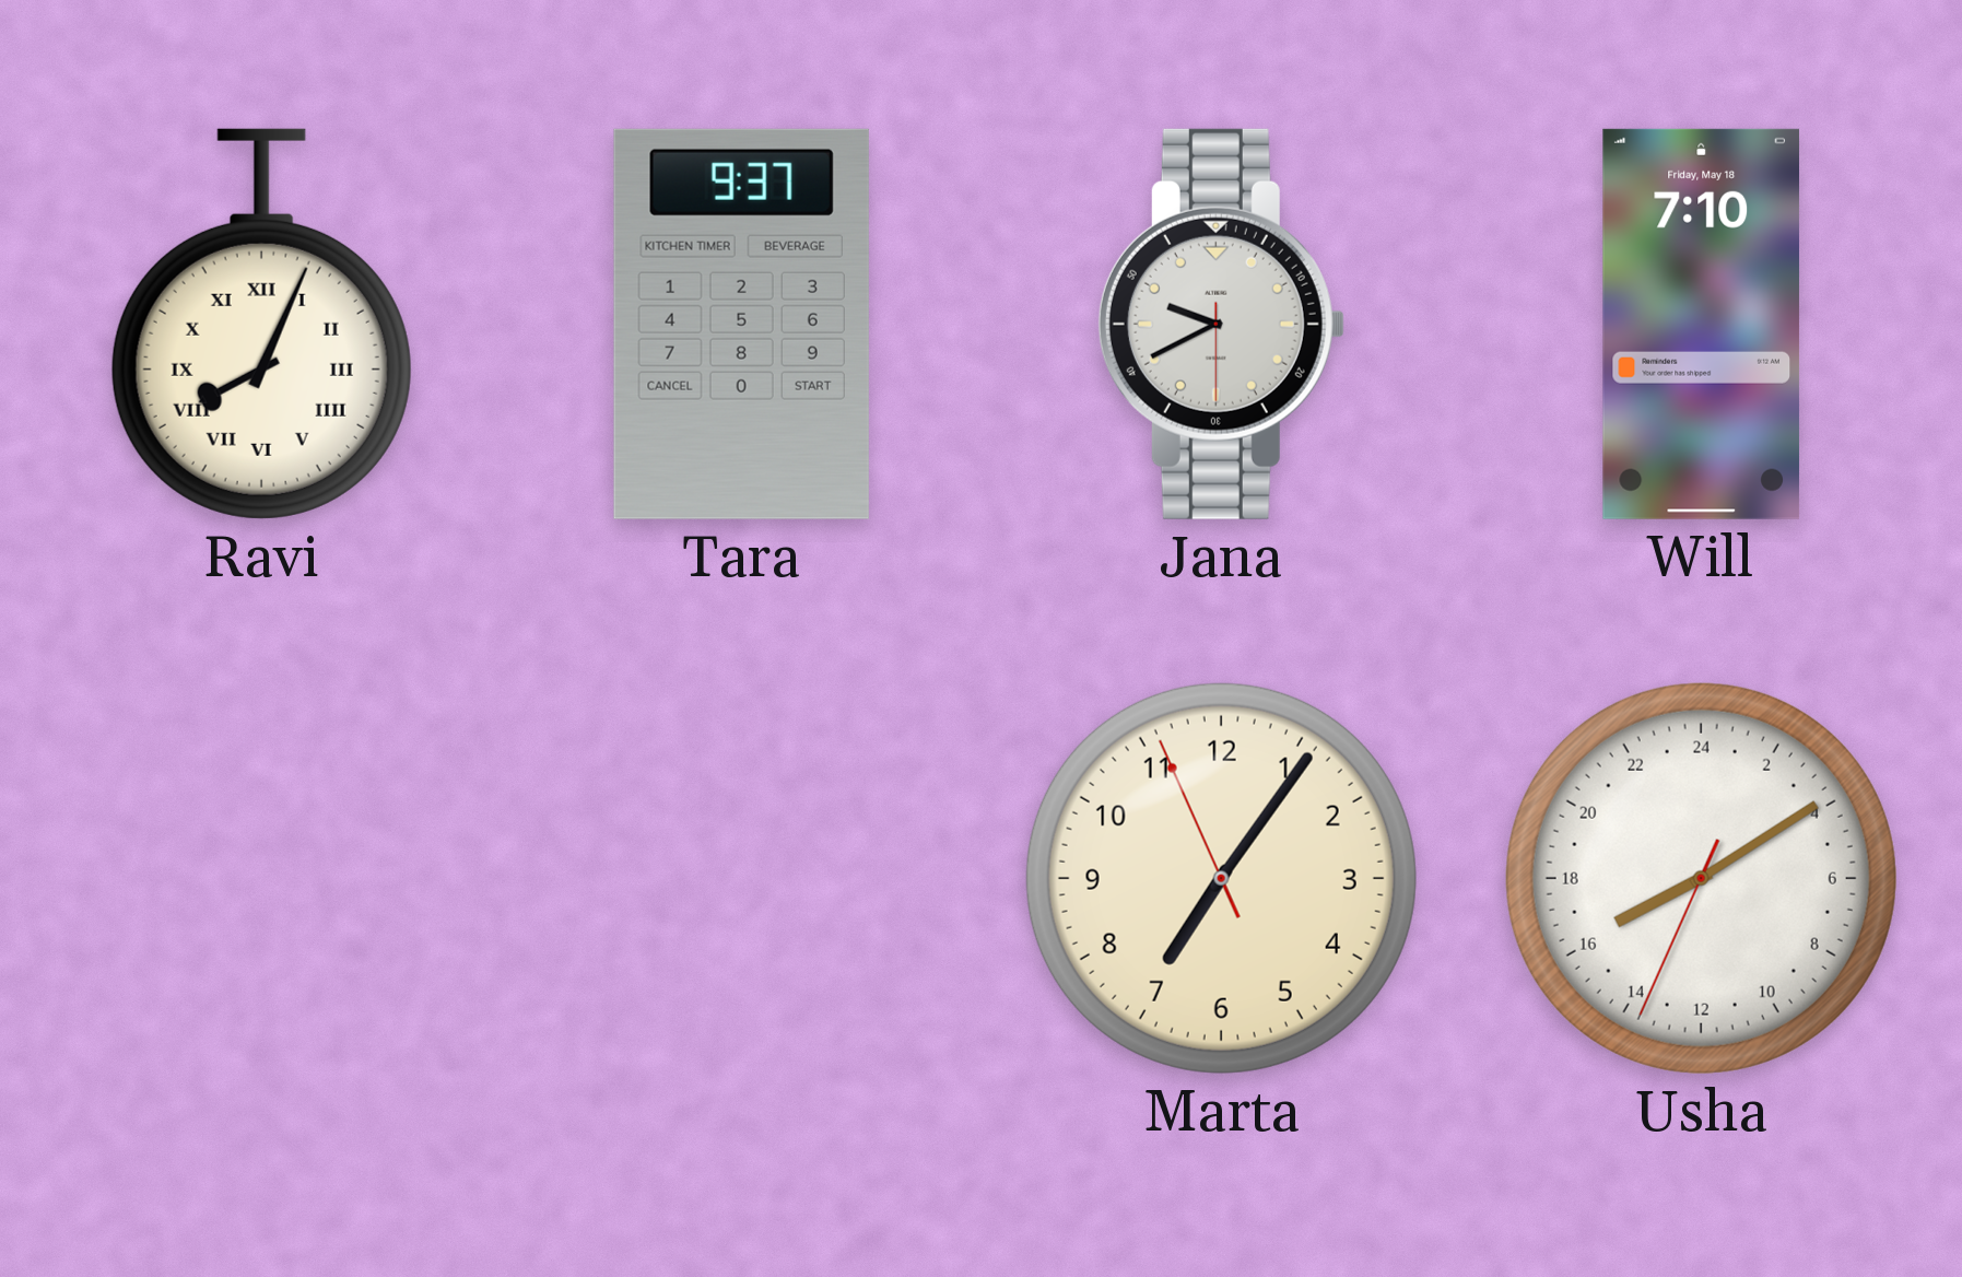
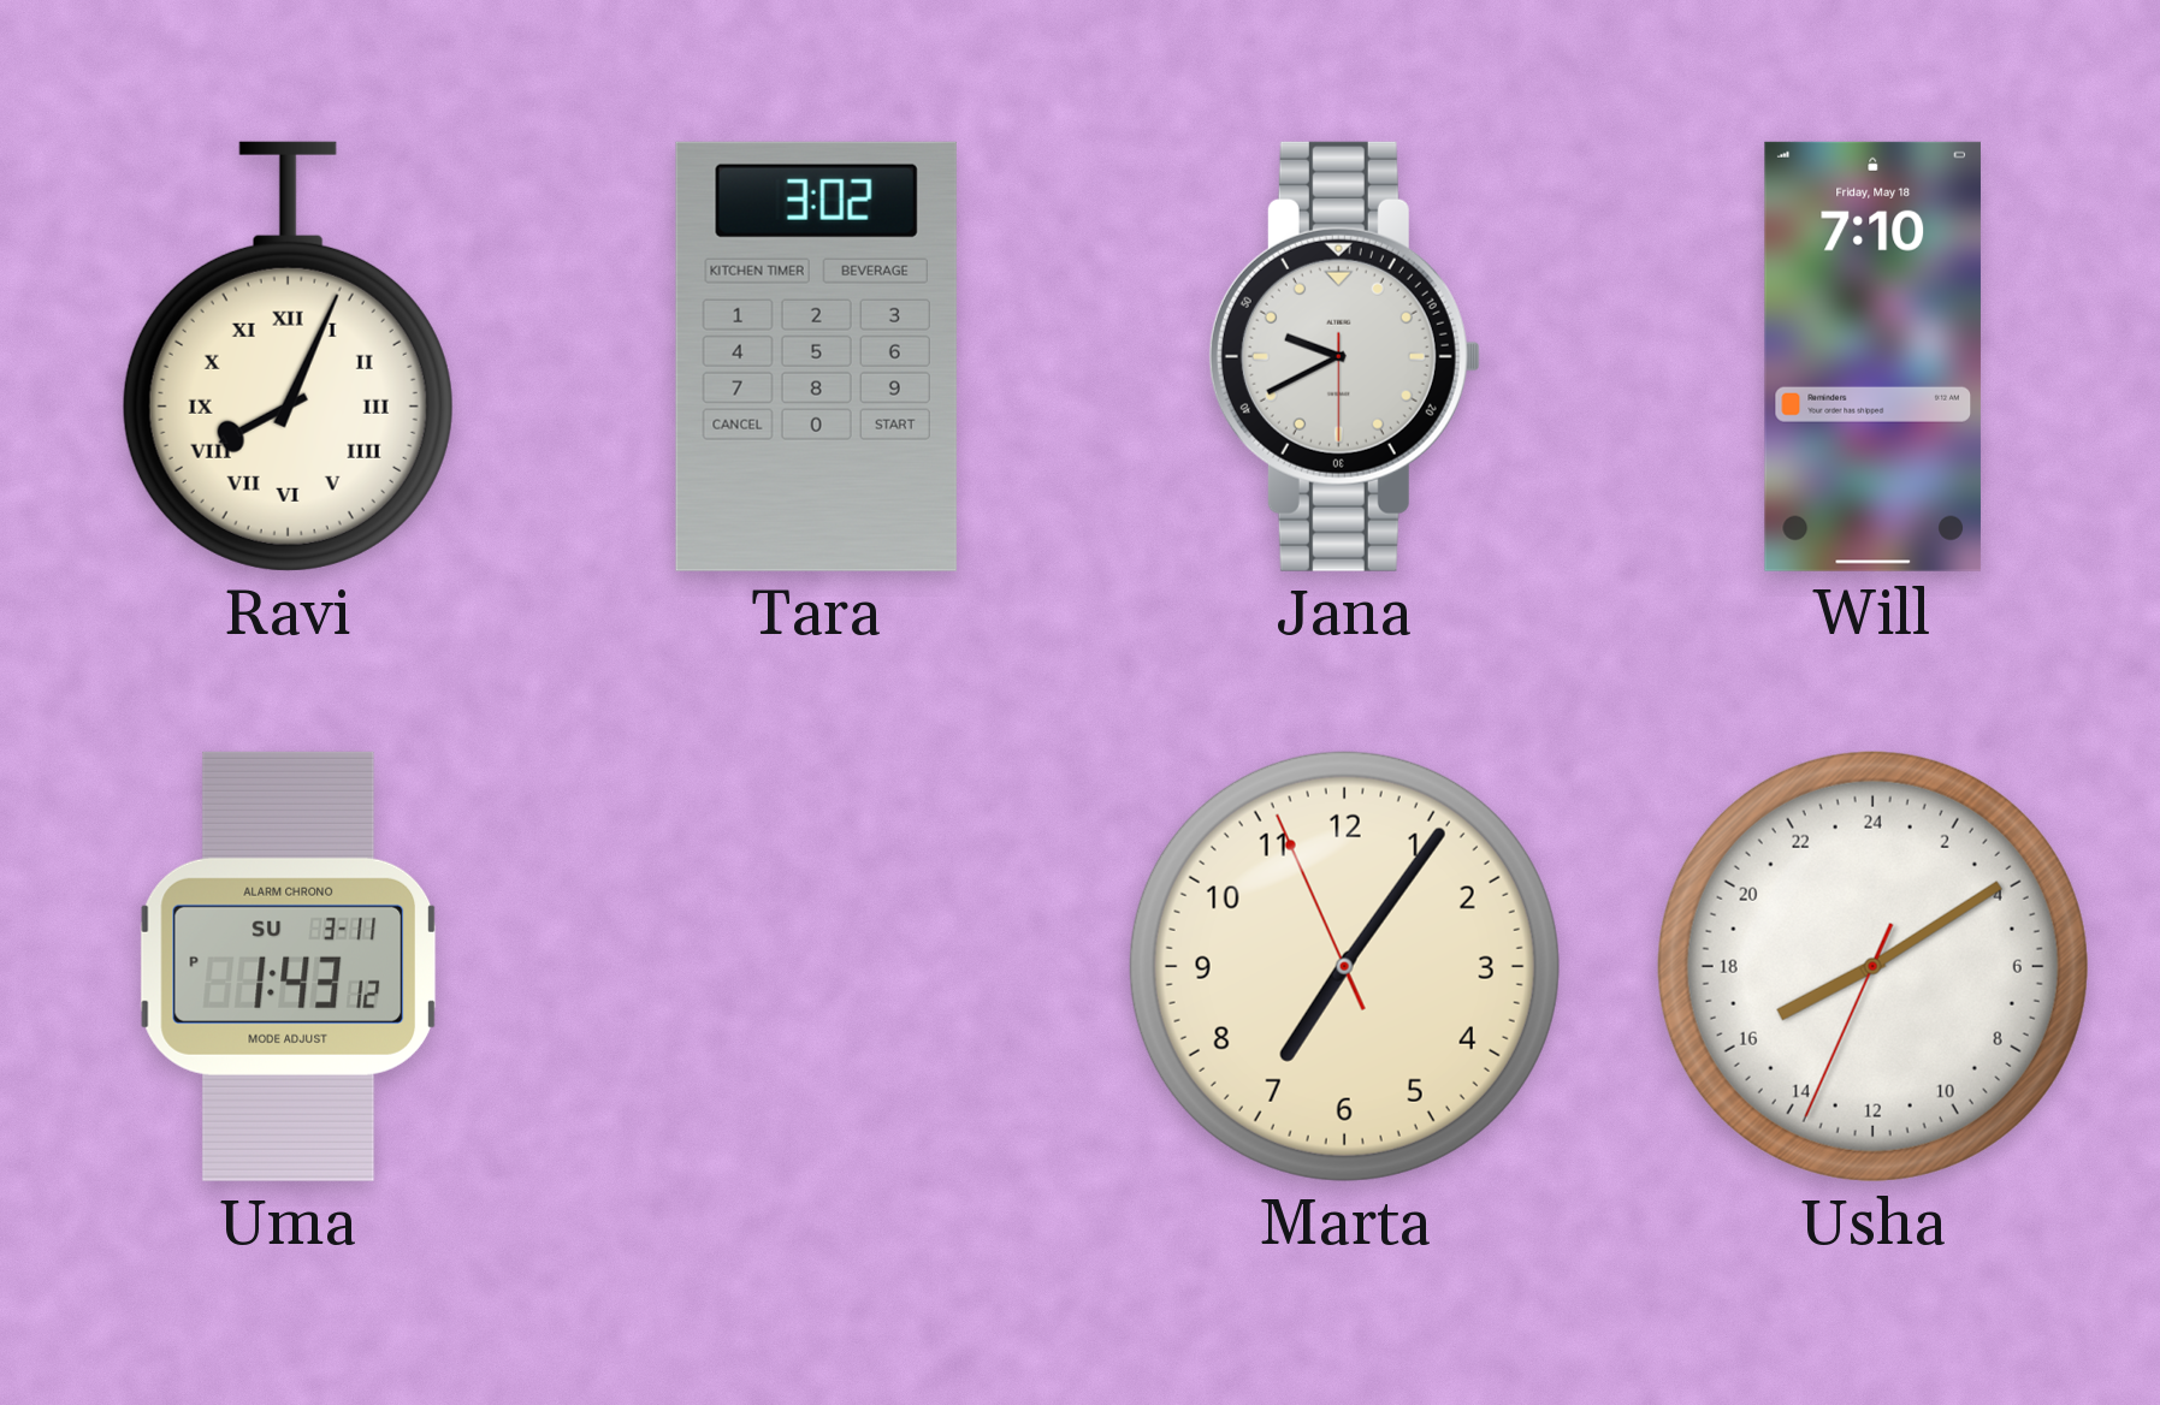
Tara: 9:37 -> 3:02 (816, 356)
Uma: none -> 1:43 (289, 966)
